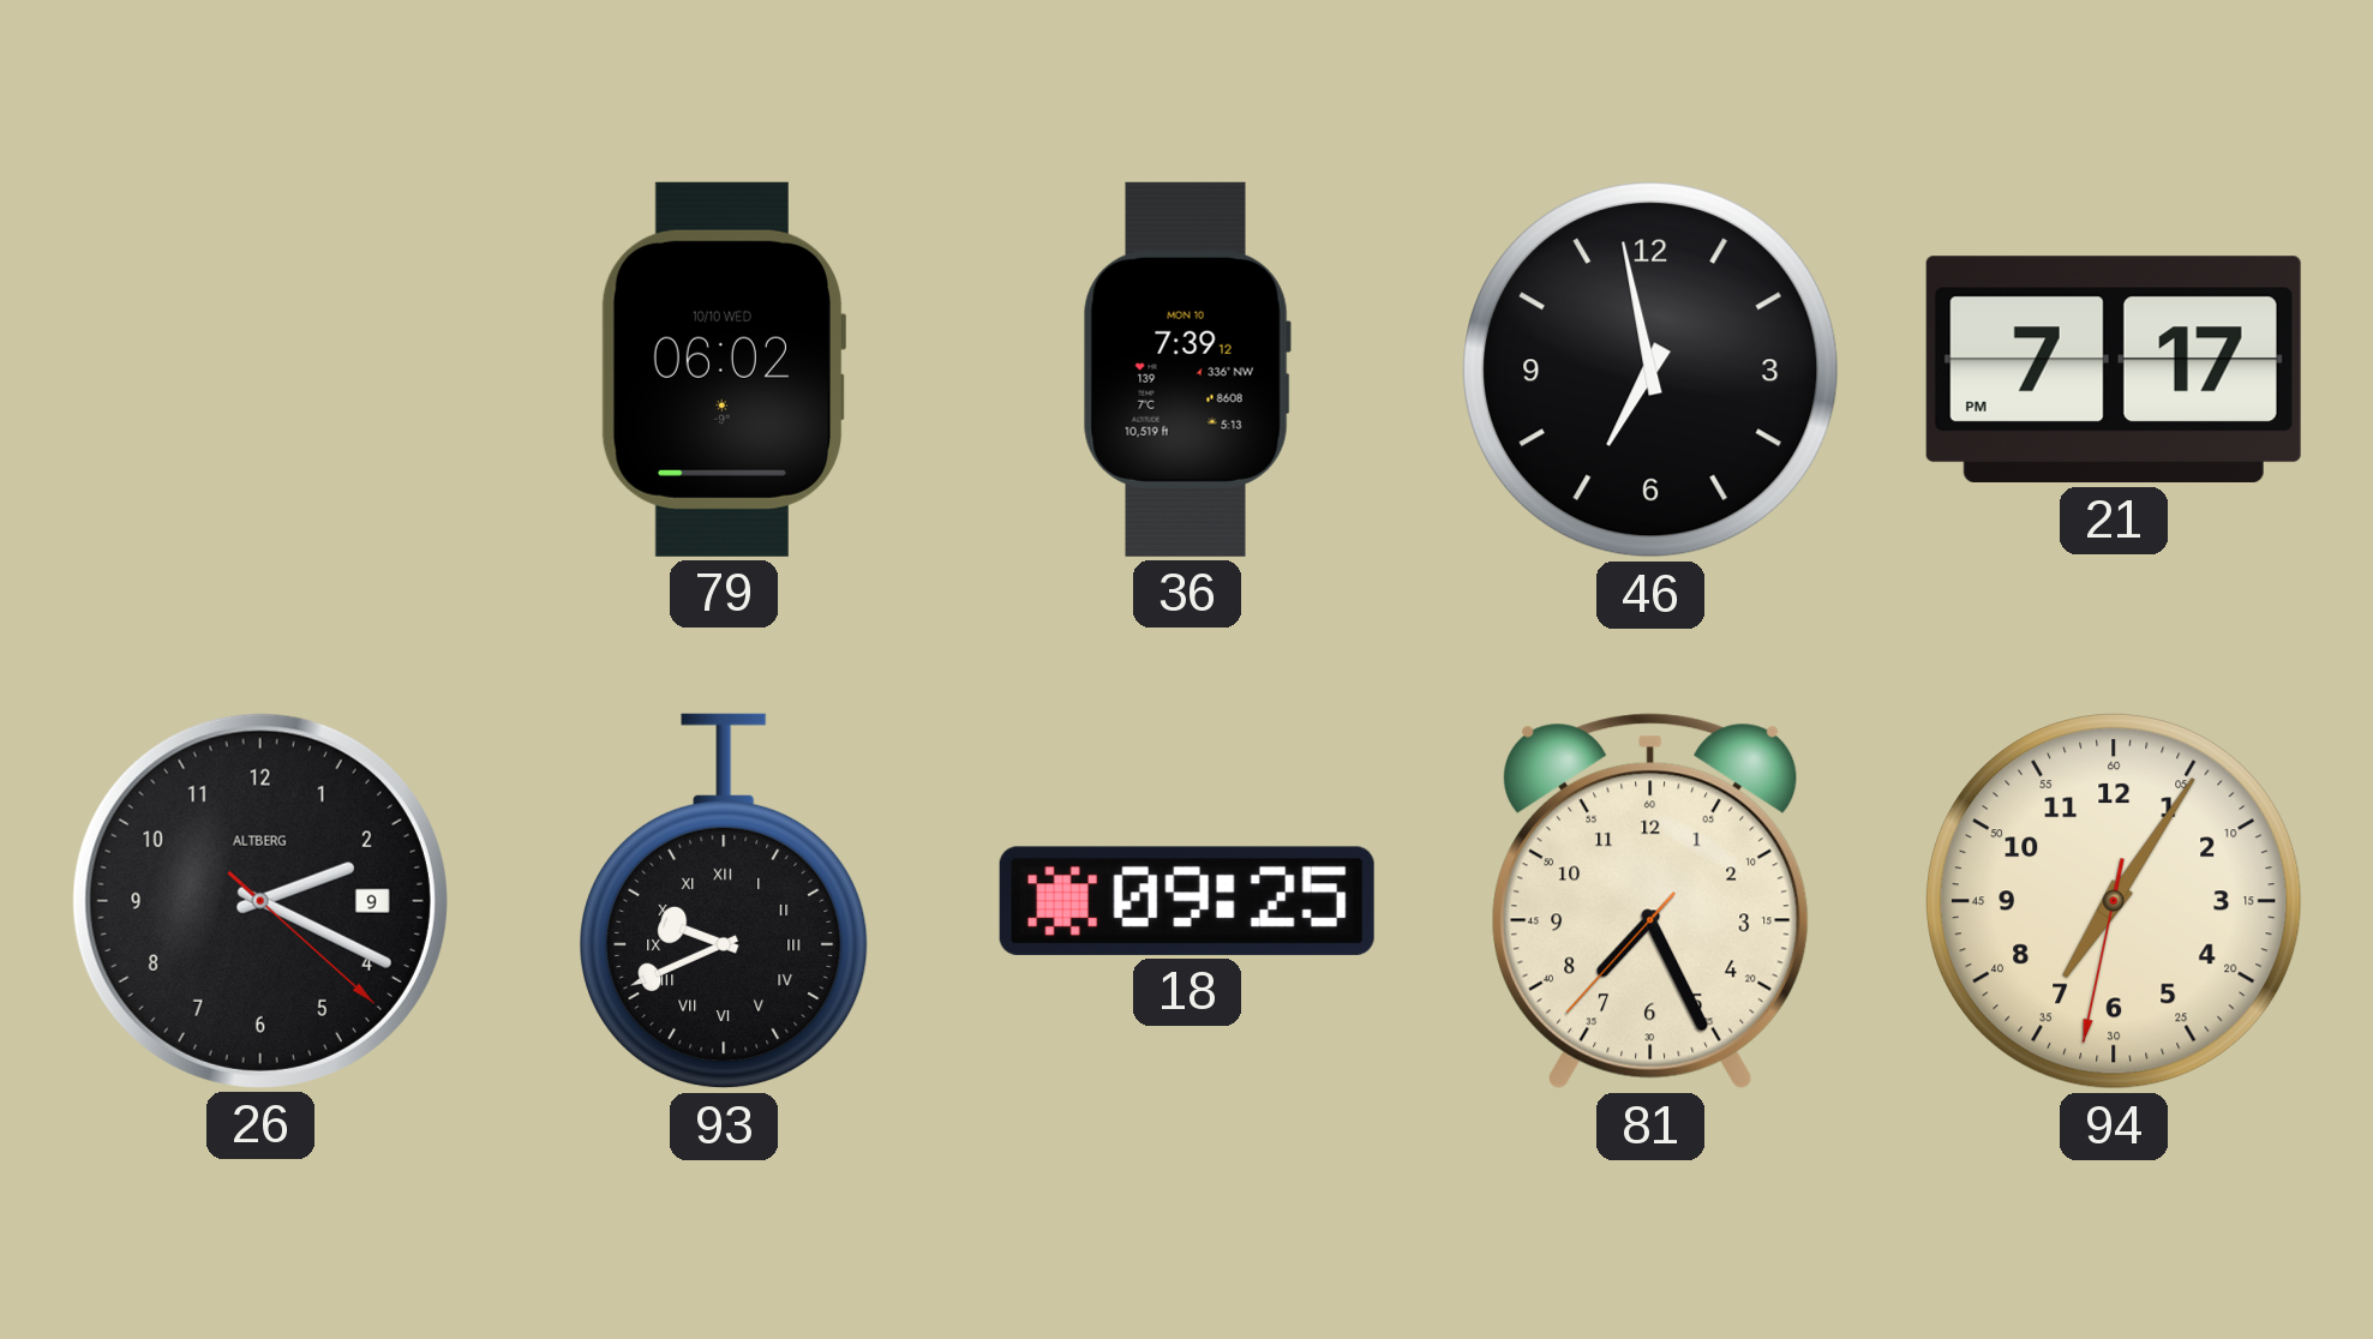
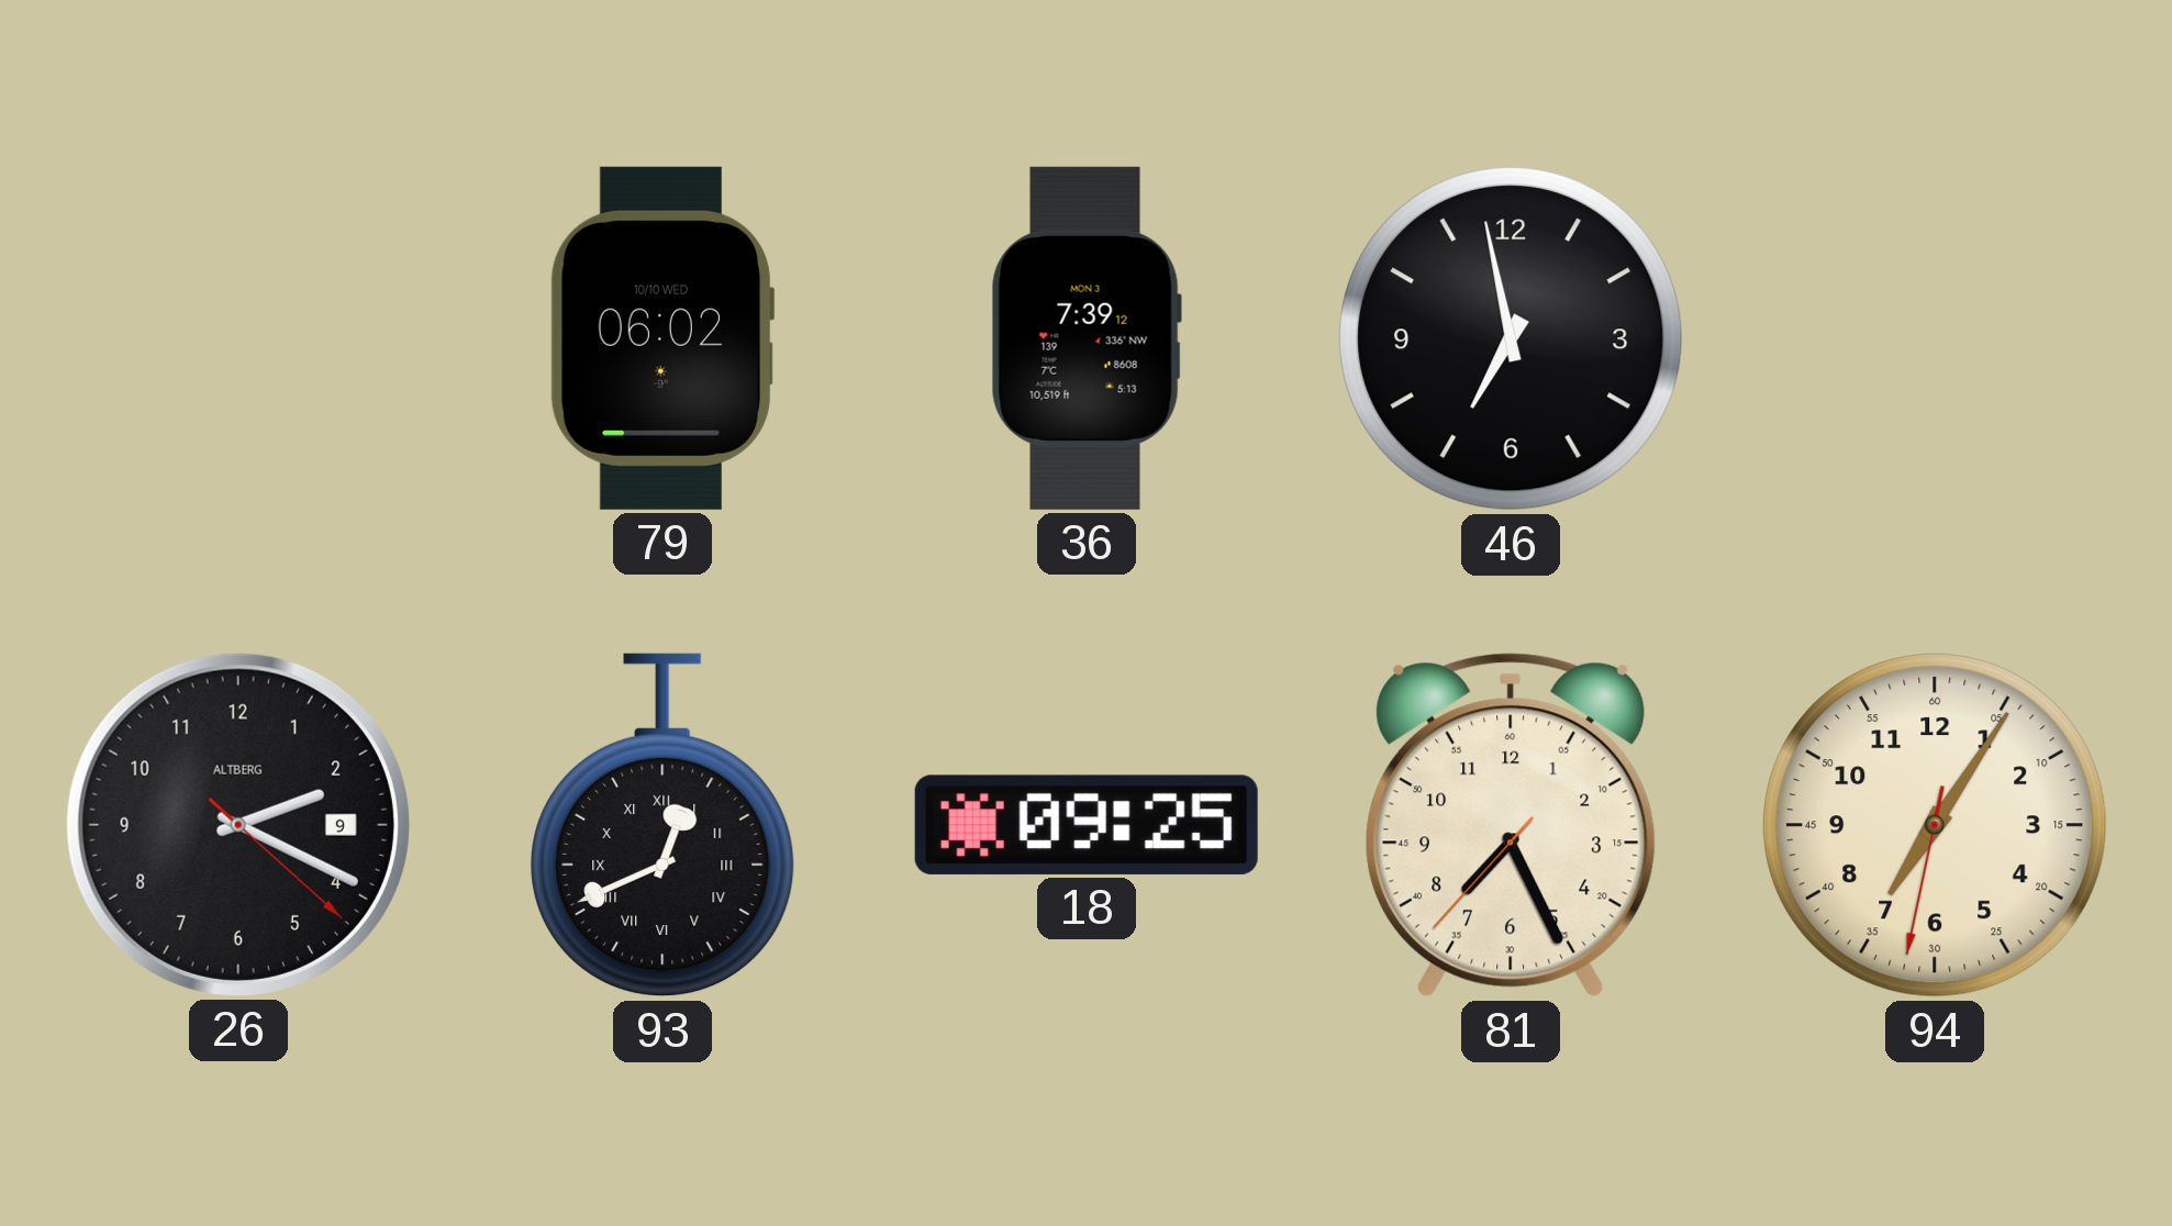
36 date: MON 10 -> MON 3 (1087, 338)
21: 7:17 -> none (2114, 370)
93: 9:41 -> 12:41 (662, 825)
